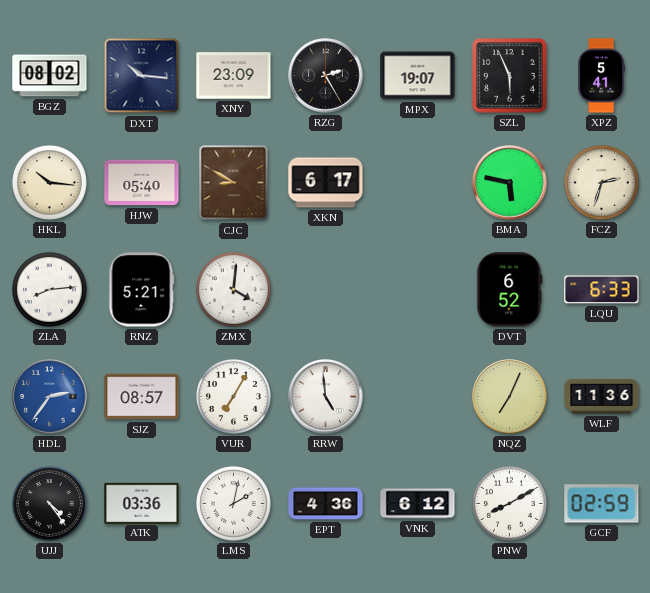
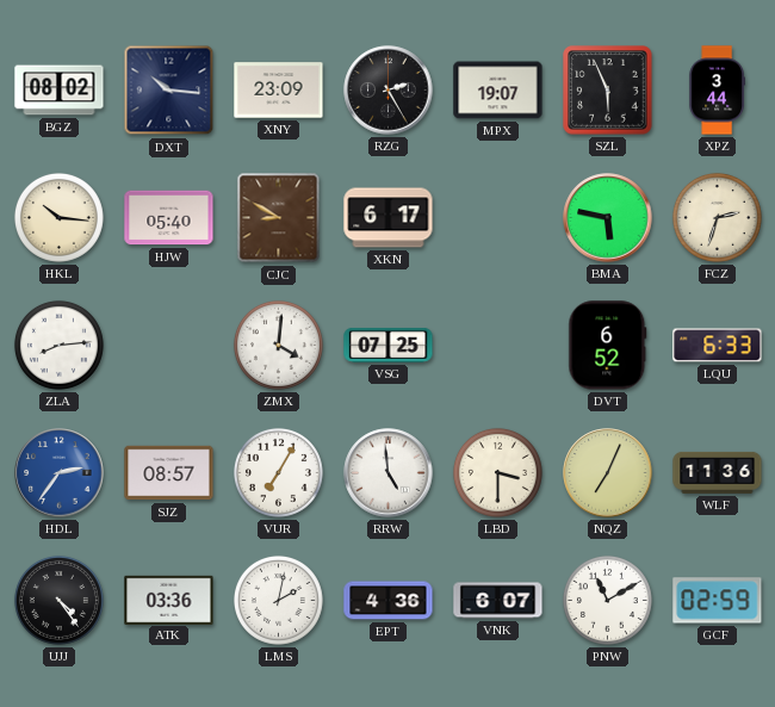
XPZ: 5:41 -> 3:44 (717, 91)
RNZ: 5:21 -> none (142, 290)
VSG: none -> 07:25 (389, 346)
LBD: none -> 3:30 (497, 472)
VNK: 6:12 -> 6:07 (498, 601)
PNW: 8:10 -> 11:10 (607, 600)
